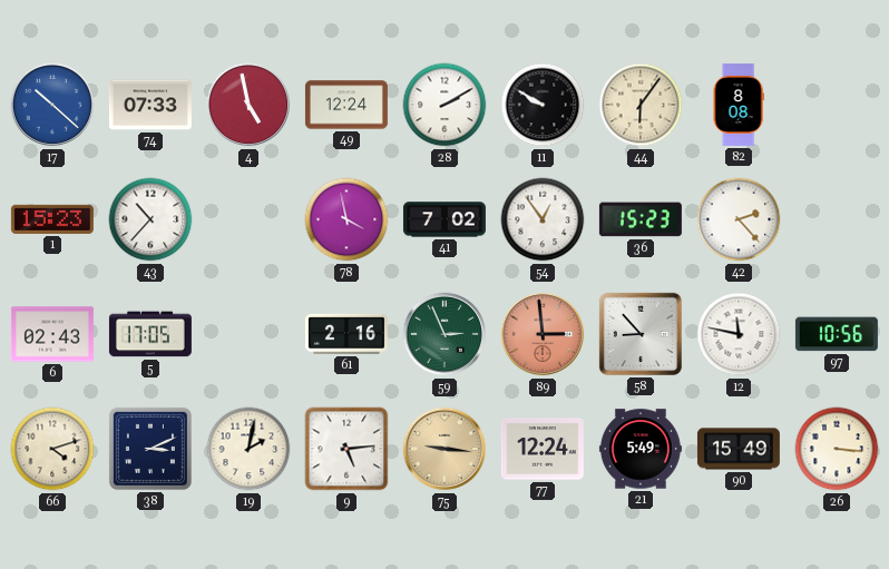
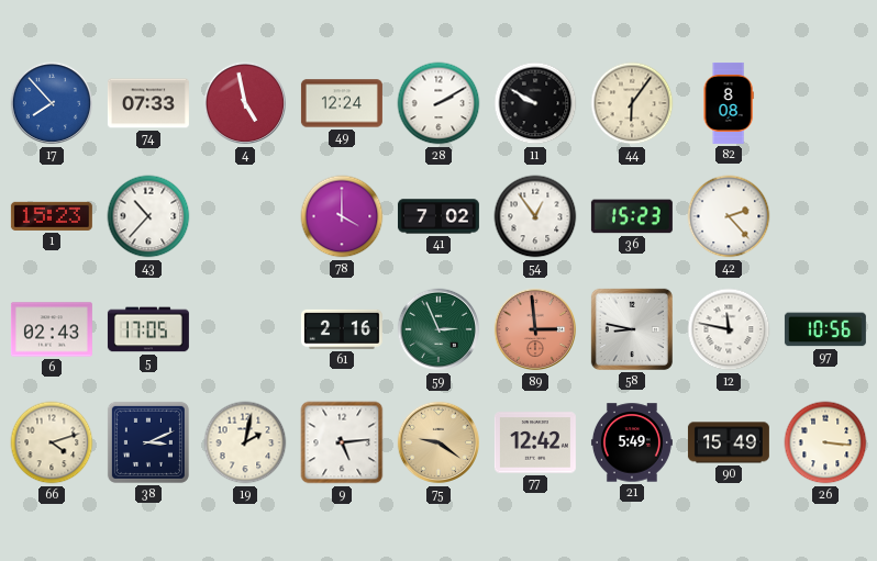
17: 10:22 -> 7:53 (52, 103)
78: 3:58 -> 4:00 (342, 216)
58: 8:53 -> 8:47 (632, 329)
75: 9:16 -> 9:21 (438, 442)
77: 12:24 -> 12:42 (535, 442)
